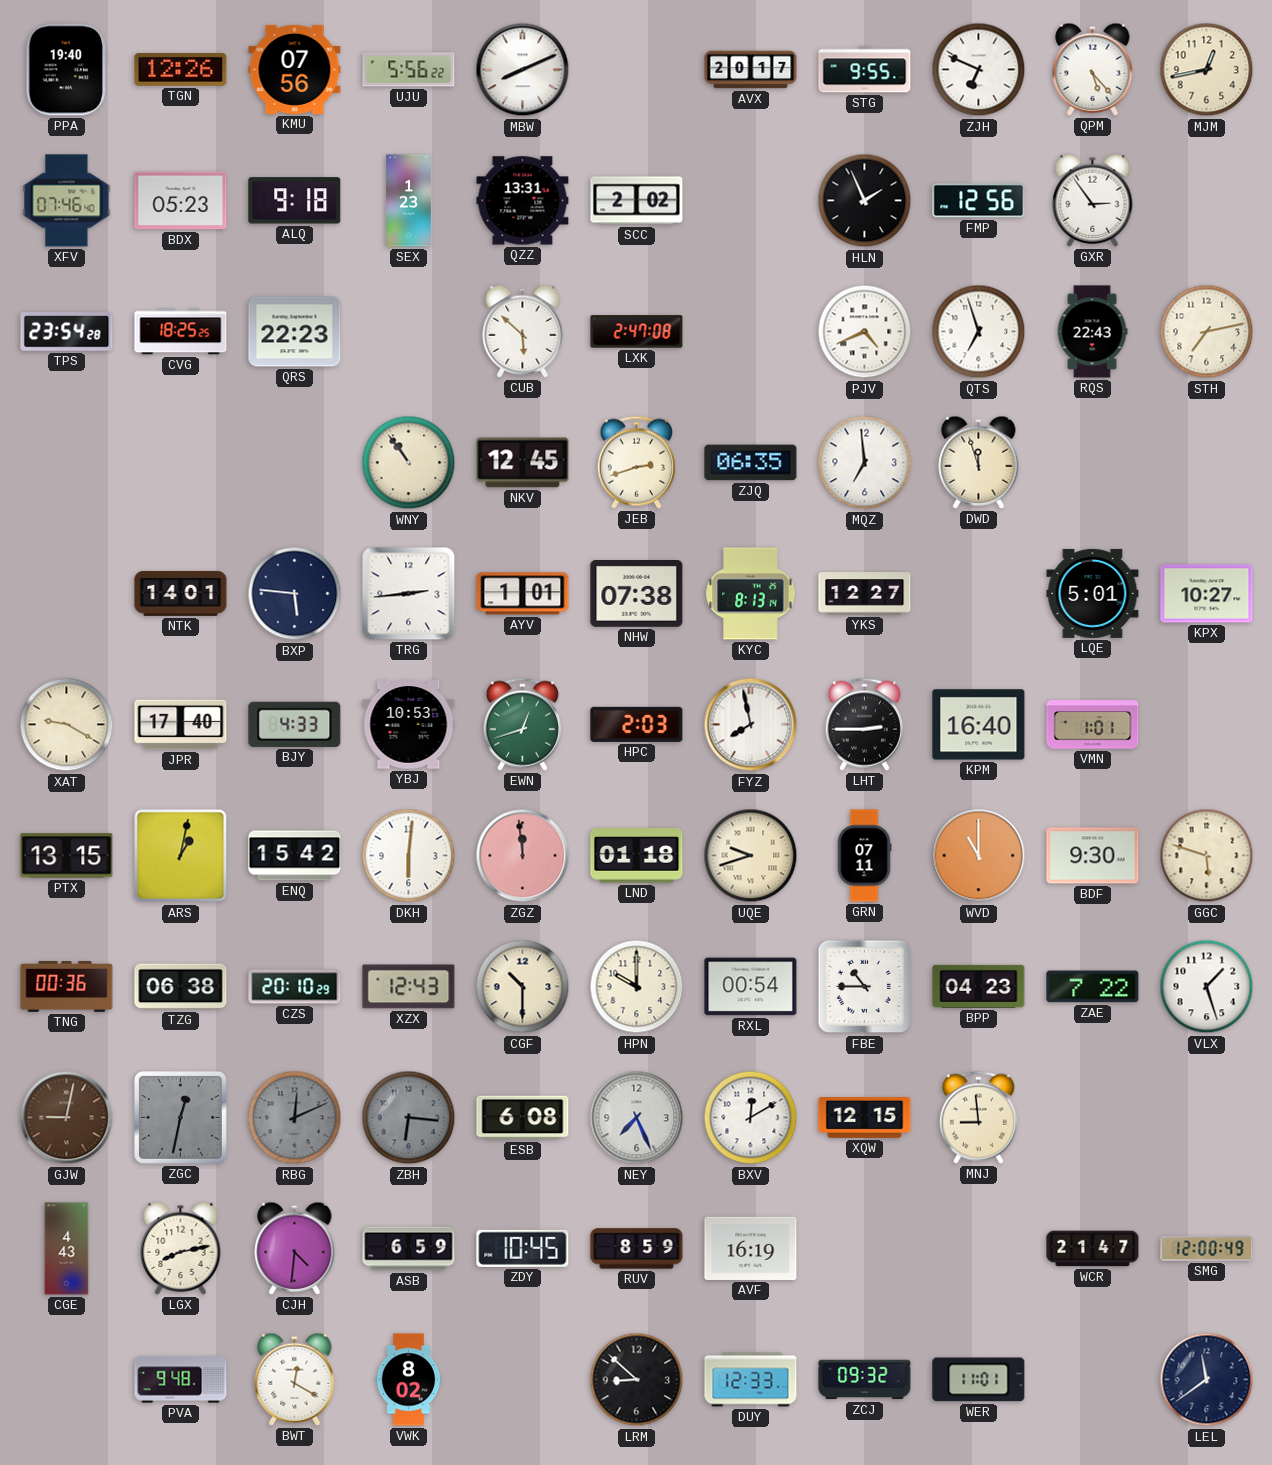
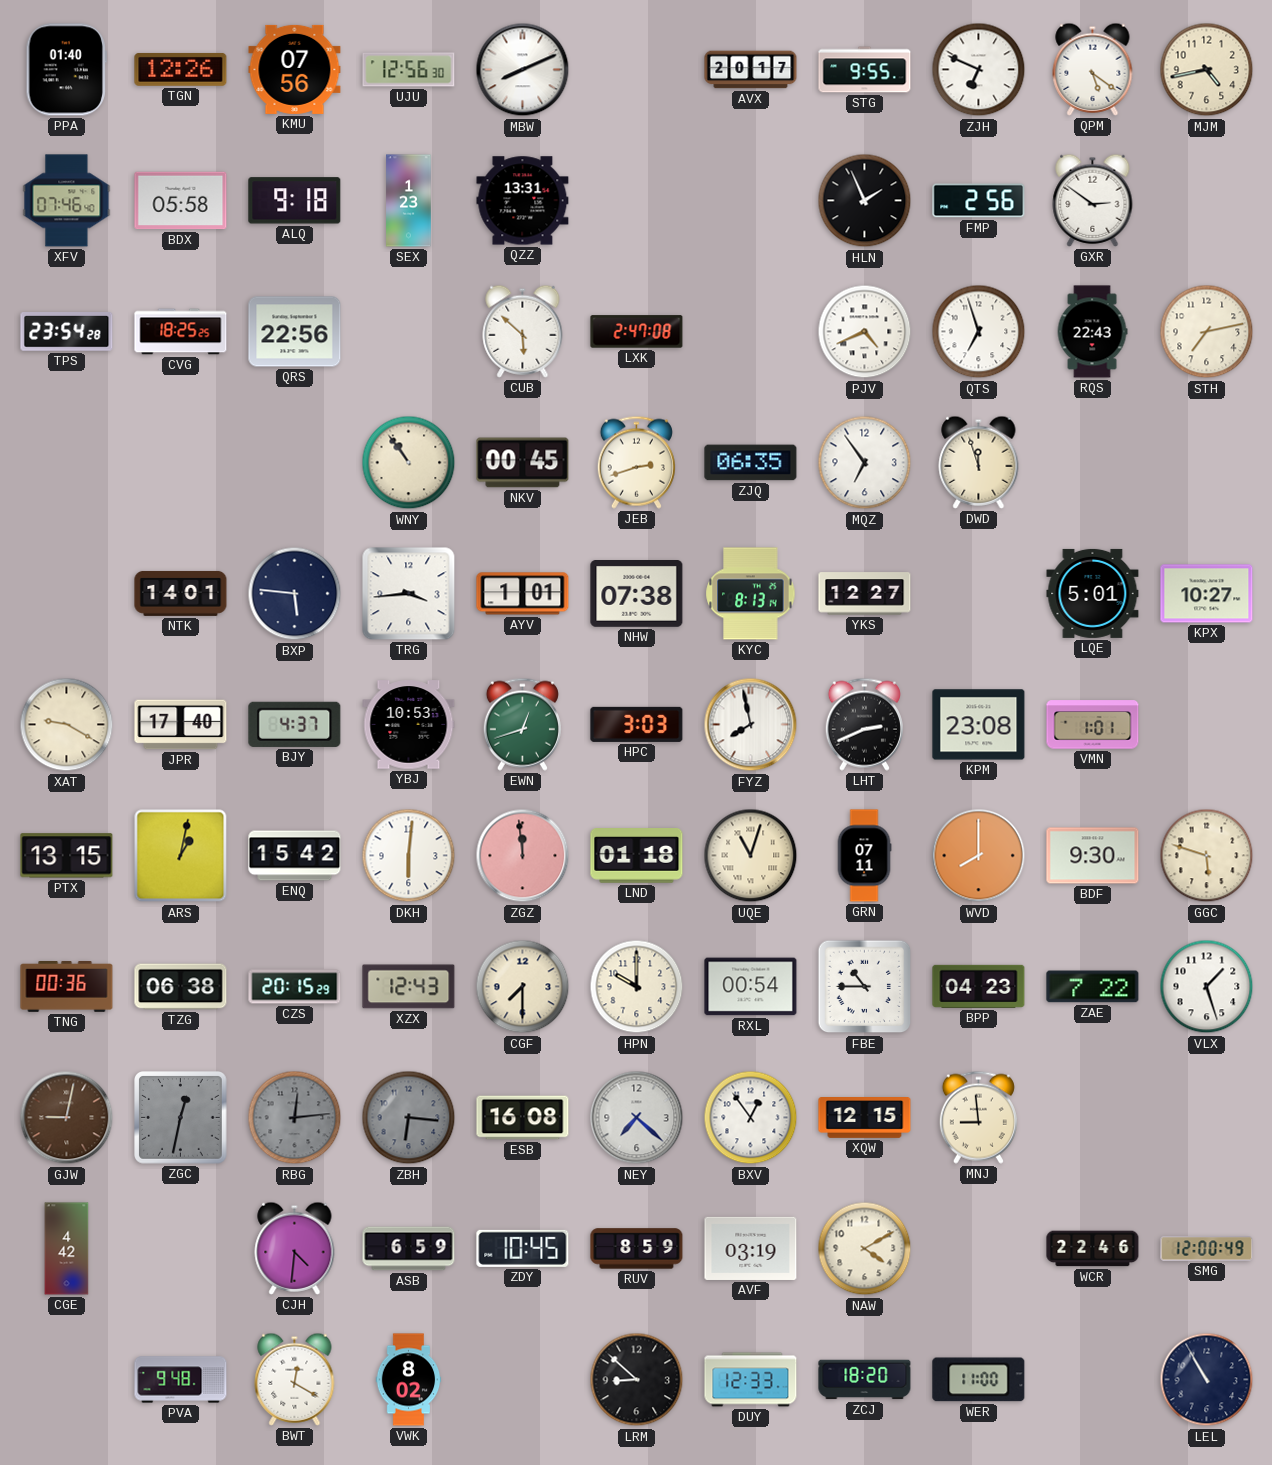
PPA: 19:40 -> 01:40 (66, 70)
UJU: 5:56 -> 12:56 (409, 70)
QPM: 5:23 -> 5:21 (1093, 69)
MJM: 12:43 -> 4:43 (1207, 70)
BDX: 05:23 -> 05:58 (181, 201)
SCC: 2:02 -> none (637, 201)
FMP: 12:56 -> 2:56 (979, 201)
GXR: 2:54 -> 2:51 (1093, 200)
QRS: 22:23 -> 22:56 (295, 332)
NKV: 12:45 -> 00:45 (523, 463)
MQZ: 6:59 -> 6:54 (865, 463)
TRG: 2:44 -> 3:44 (409, 594)
BJY: 4:33 -> 4:37 (295, 724)
HPC: 2:03 -> 3:03 (637, 724)
LHT: 2:45 -> 2:41 (864, 724)
KPM: 16:40 -> 23:08 (979, 725)
UQE: 9:42 -> 11:03 (751, 856)
WVD: 11:00 -> 8:00 (979, 856)
CZS: 20:10 -> 20:15 (295, 987)
CGF: 10:30 -> 7:30 (523, 987)
RBG: 12:11 -> 12:14 (295, 1118)
ESB: 6:08 -> 16:08 (523, 1118)
NEY: 7:26 -> 7:22 (637, 1118)
BXV: 12:10 -> 12:54 (751, 1118)
CGE: 4:43 -> 4:42 (67, 1249)
LGX: 8:13 -> none (181, 1248)
AVF: 16:19 -> 03:19 (751, 1248)
NAW: none -> 4:10 (865, 1249)
WCR: 21:47 -> 22:46 (1093, 1249)
ZCJ: 09:32 -> 18:20 (865, 1380)
WER: 11:01 -> 11:00 (979, 1380)
LEL: 11:39 -> 10:55 (1207, 1380)
